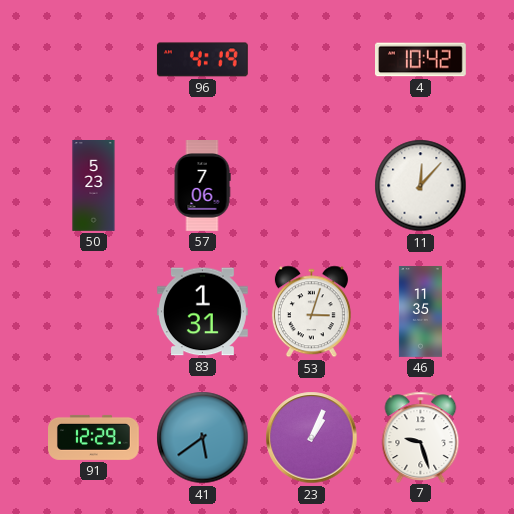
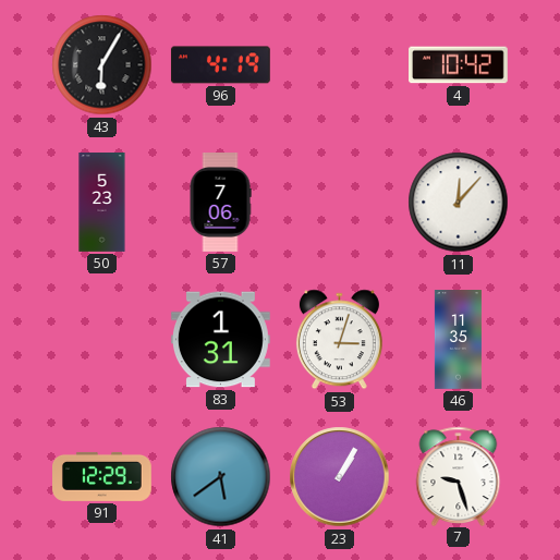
43: none -> 6:05 (102, 65)
23: 1:04 -> 1:05 (340, 477)
